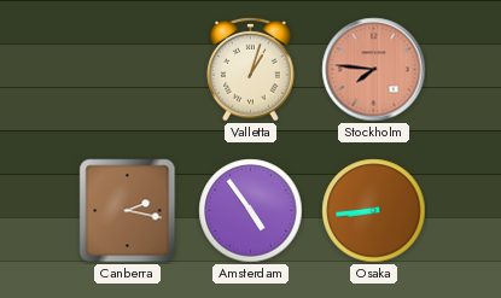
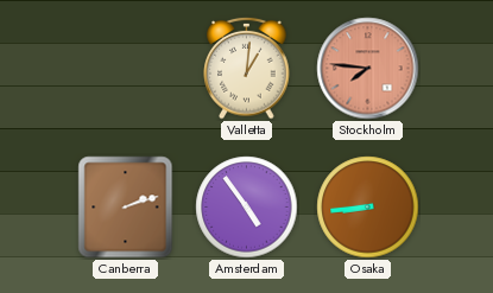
Valletta: 1:03 -> 1:01 (247, 68)
Canberra: 2:17 -> 2:12 (126, 208)
